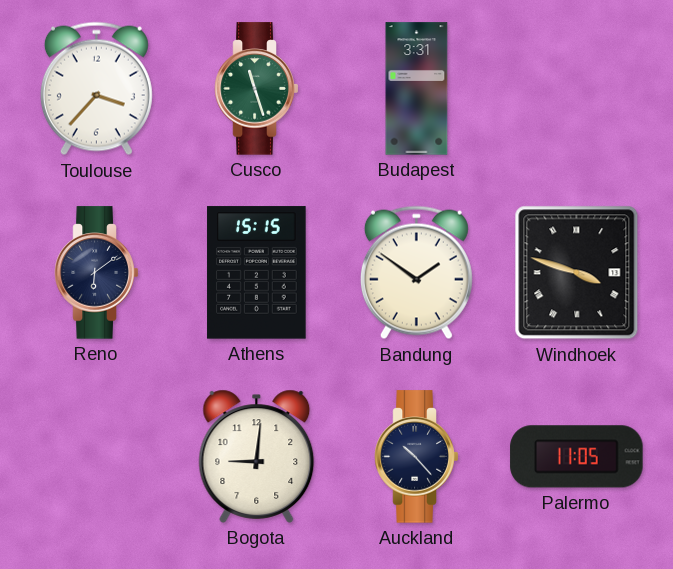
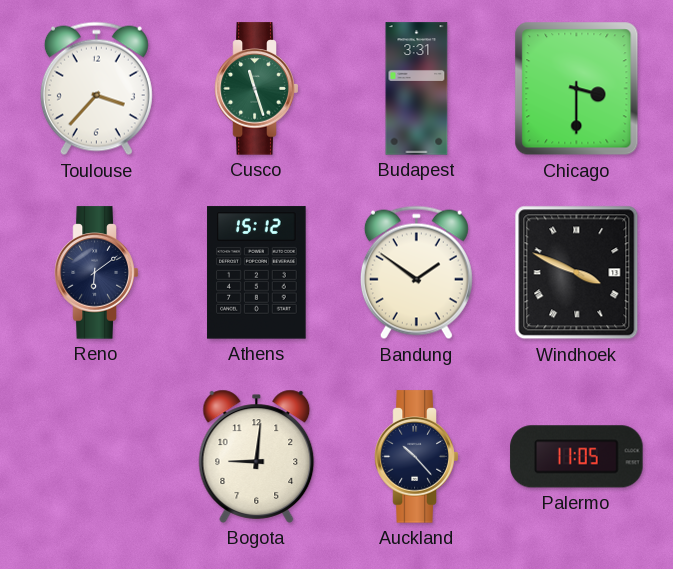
Chicago: none -> 3:30 (577, 89)
Athens: 15:15 -> 15:12 (257, 273)
Windhoek: 3:48 -> 3:49 (577, 273)
